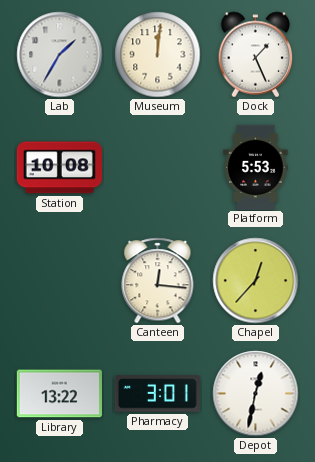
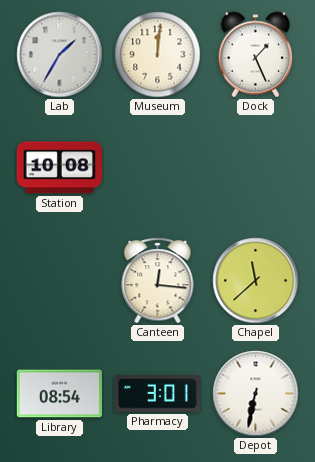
Platform: 5:53 -> none (256, 167)
Chapel: 12:37 -> 11:38 (256, 281)
Library: 13:22 -> 08:54 (59, 394)
Depot: 12:32 -> 6:32 (256, 394)
